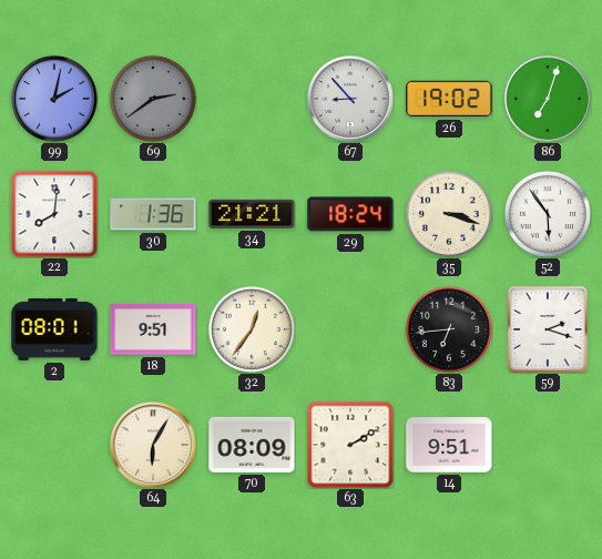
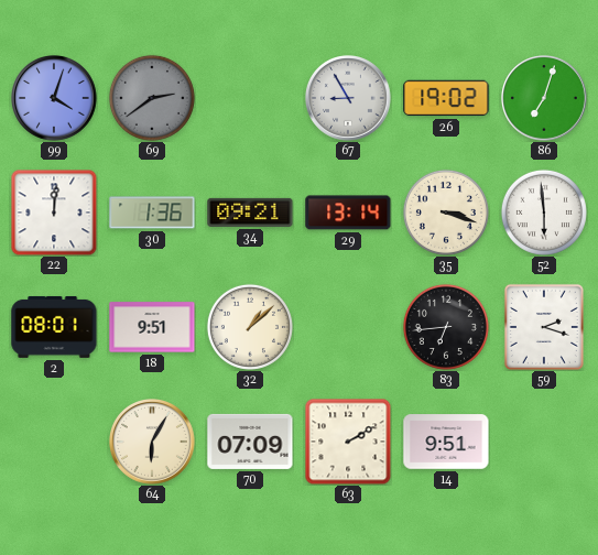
99: 2:02 -> 4:03 (55, 99)
67: 8:53 -> 8:55 (349, 99)
22: 8:01 -> 12:01 (54, 213)
34: 21:21 -> 09:21 (250, 213)
29: 18:24 -> 13:14 (348, 213)
52: 5:54 -> 5:59 (544, 213)
32: 12:36 -> 1:08 (250, 327)
70: 08:09 -> 07:09 (250, 442)
